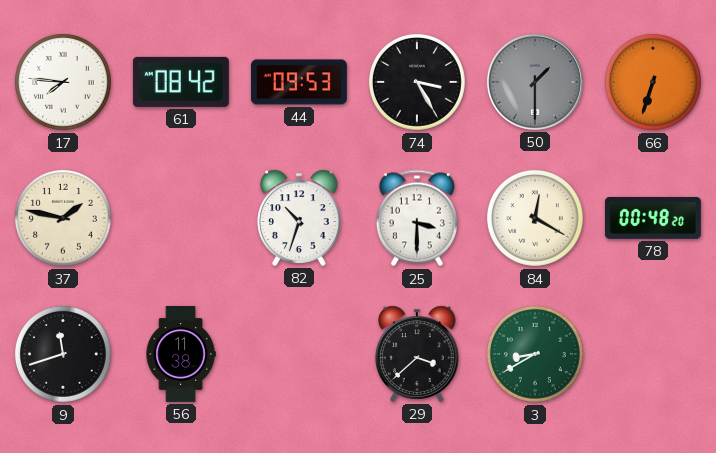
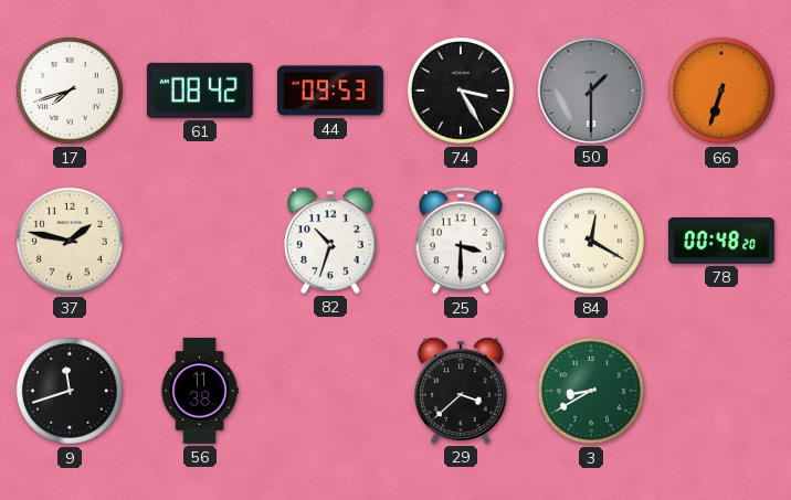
17: 7:46 -> 7:42 (70, 91)
